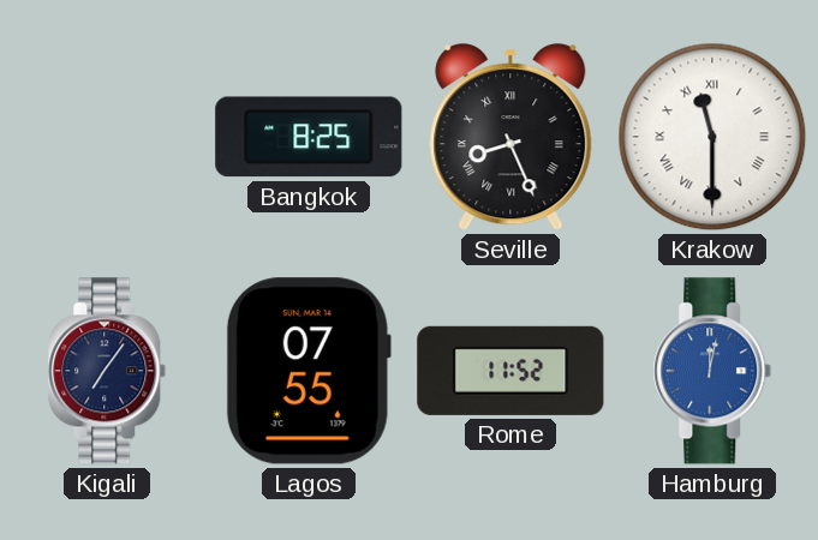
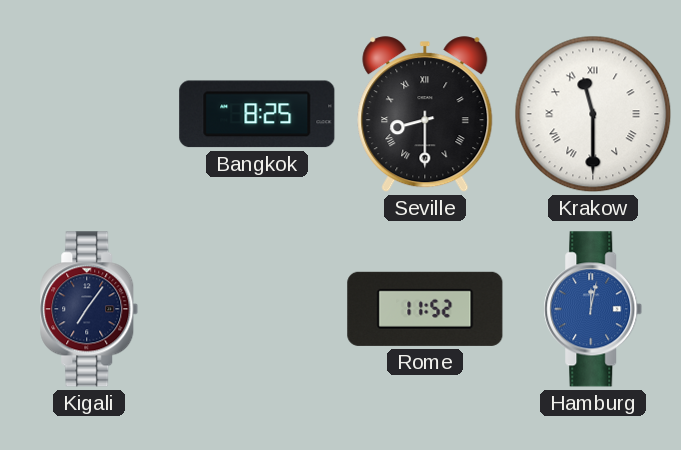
Seville: 8:26 -> 8:30 (425, 115)
Lagos: 07:55 -> none (309, 371)
